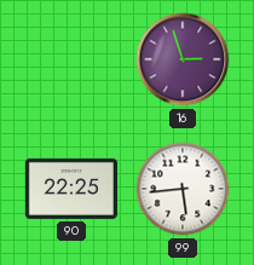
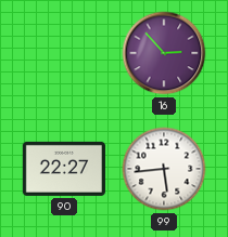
16: 2:57 -> 2:53 (164, 53)
90: 22:25 -> 22:27 (64, 169)
